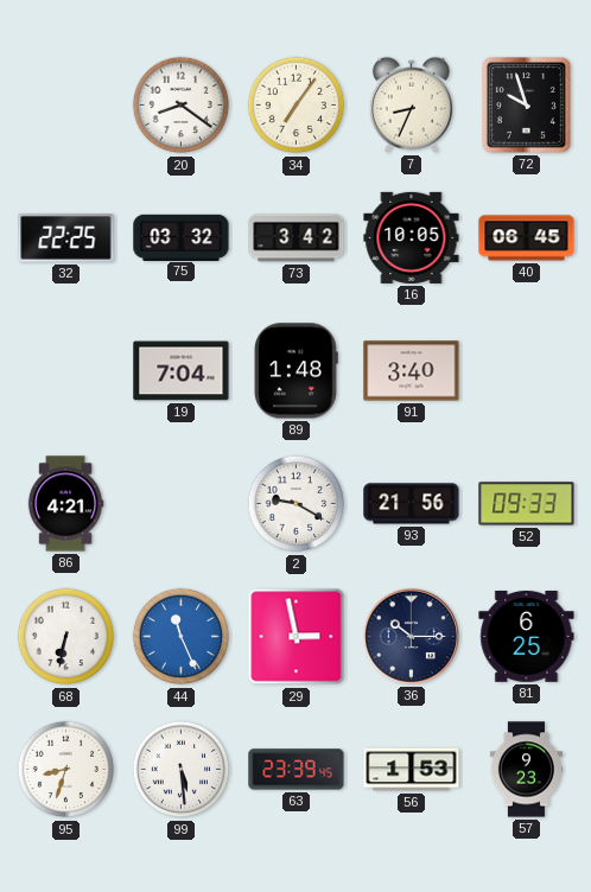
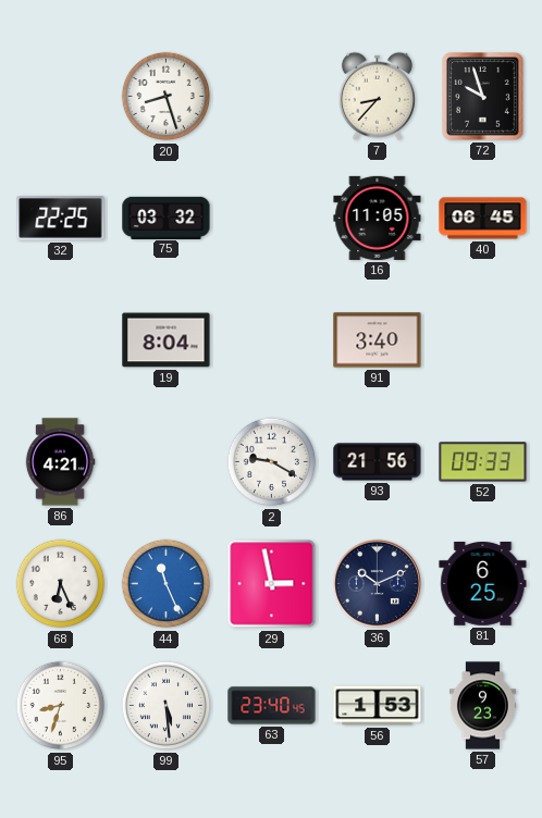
20: 8:21 -> 8:27 (167, 97)
34: 7:06 -> none (297, 106)
7: 8:34 -> 8:37 (377, 96)
73: 3:42 -> none (297, 238)
16: 10:05 -> 11:05 (378, 218)
19: 7:04 -> 8:04 (167, 340)
89: 1:48 -> none (295, 371)
68: 6:32 -> 6:26 (61, 584)
36: 10:15 -> 10:11 (377, 583)
63: 23:39 -> 23:40 (272, 706)
